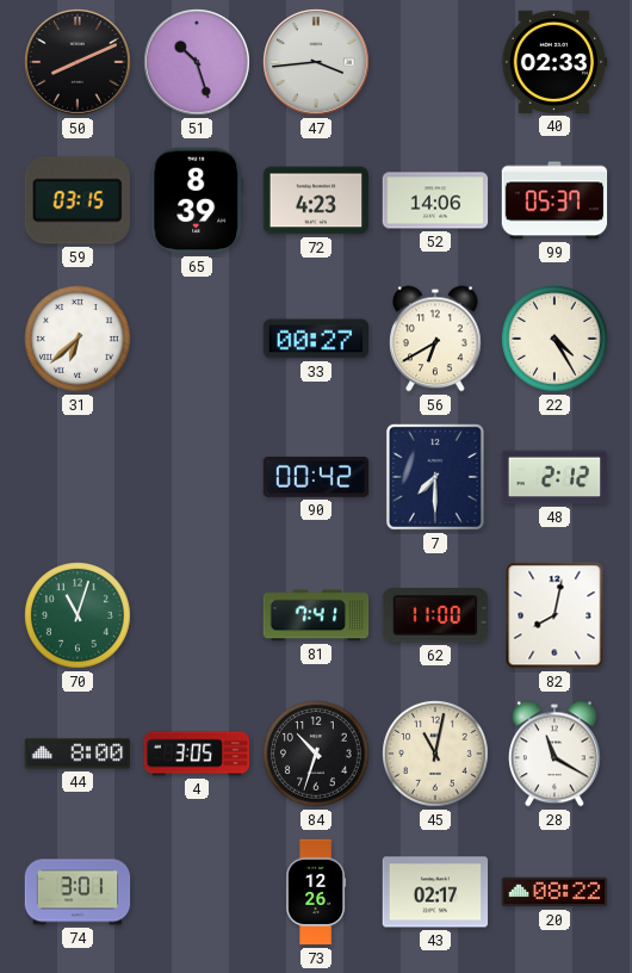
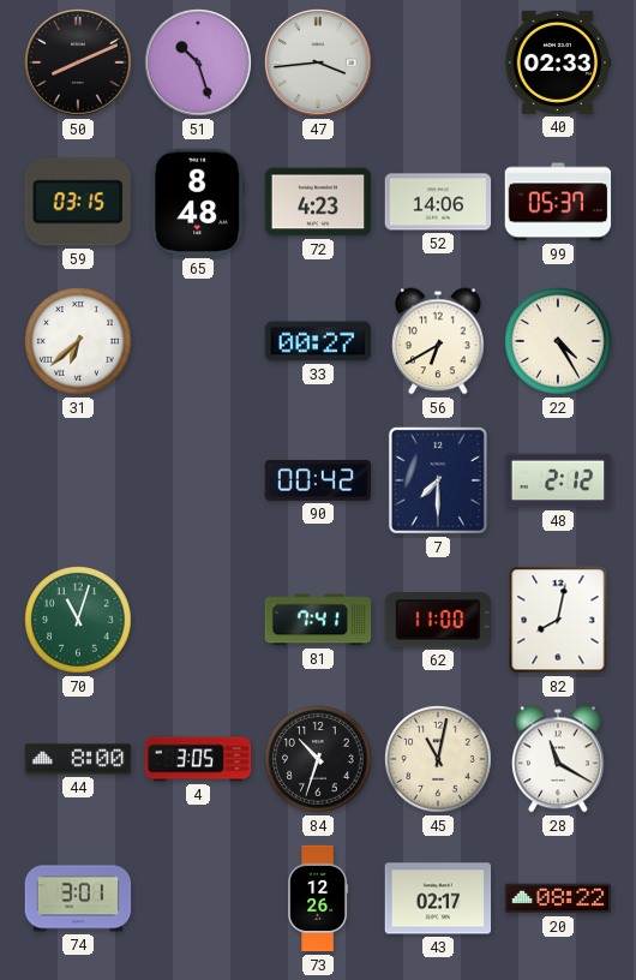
65: 8:39 -> 8:48 (198, 202)
